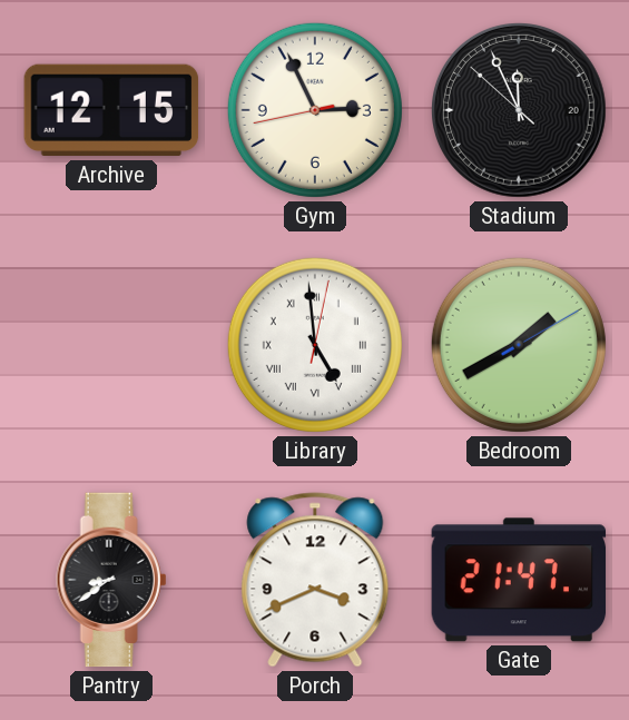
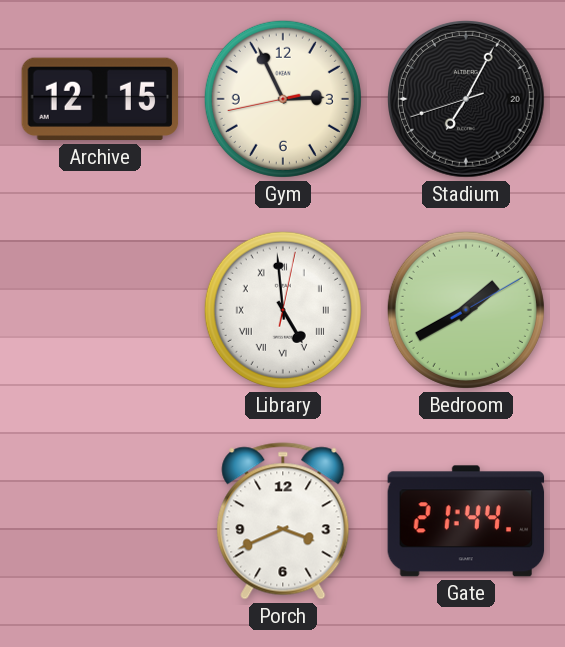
Stadium: 11:55 -> 7:04 (467, 100)
Pantry: 8:39 -> none (111, 580)
Gate: 21:47 -> 21:44 (466, 521)
